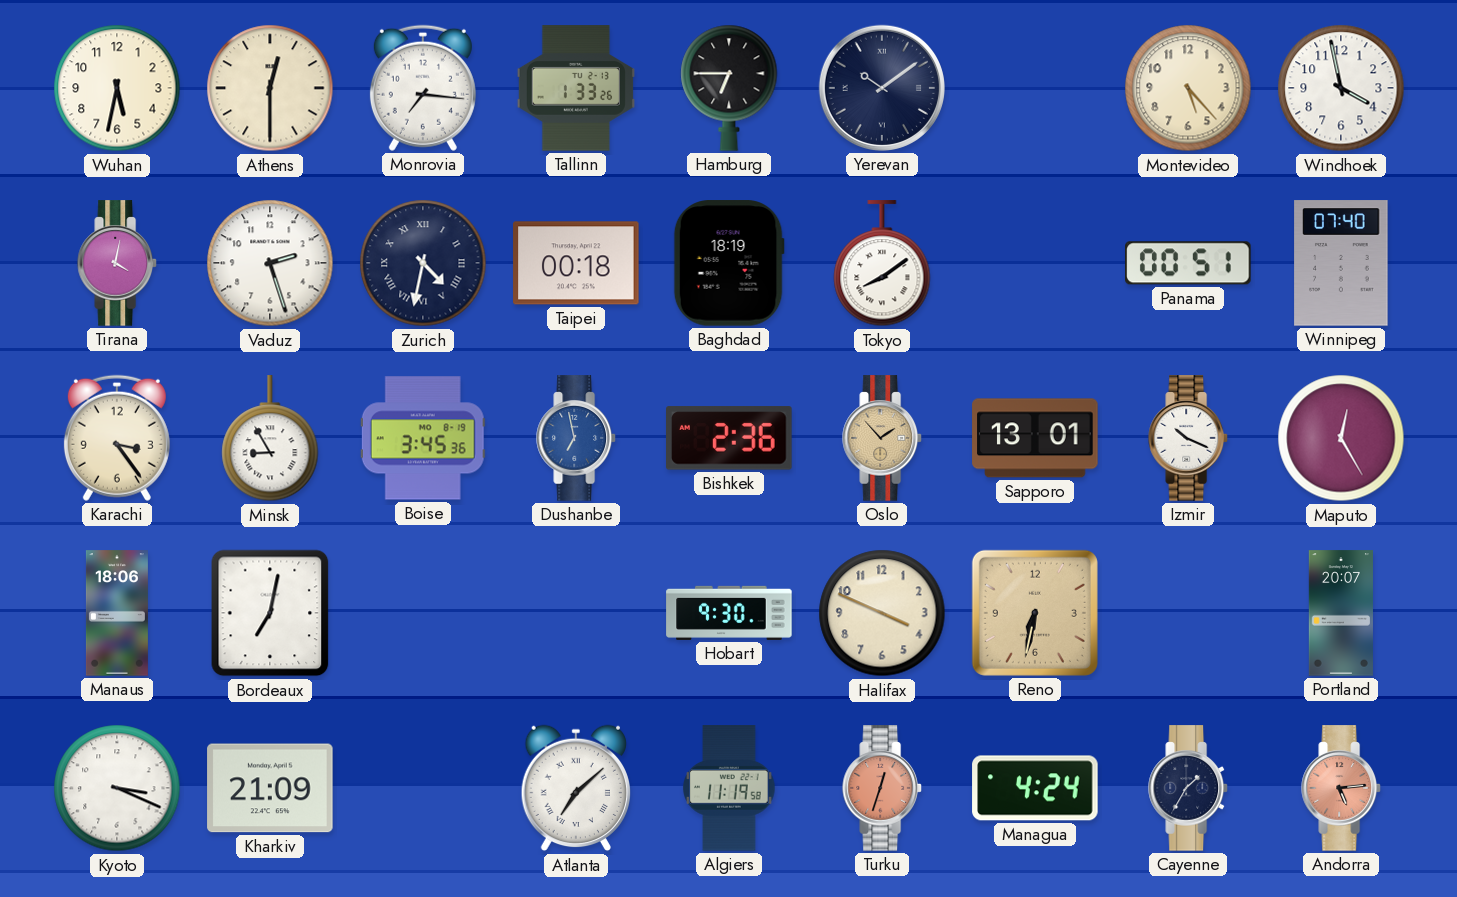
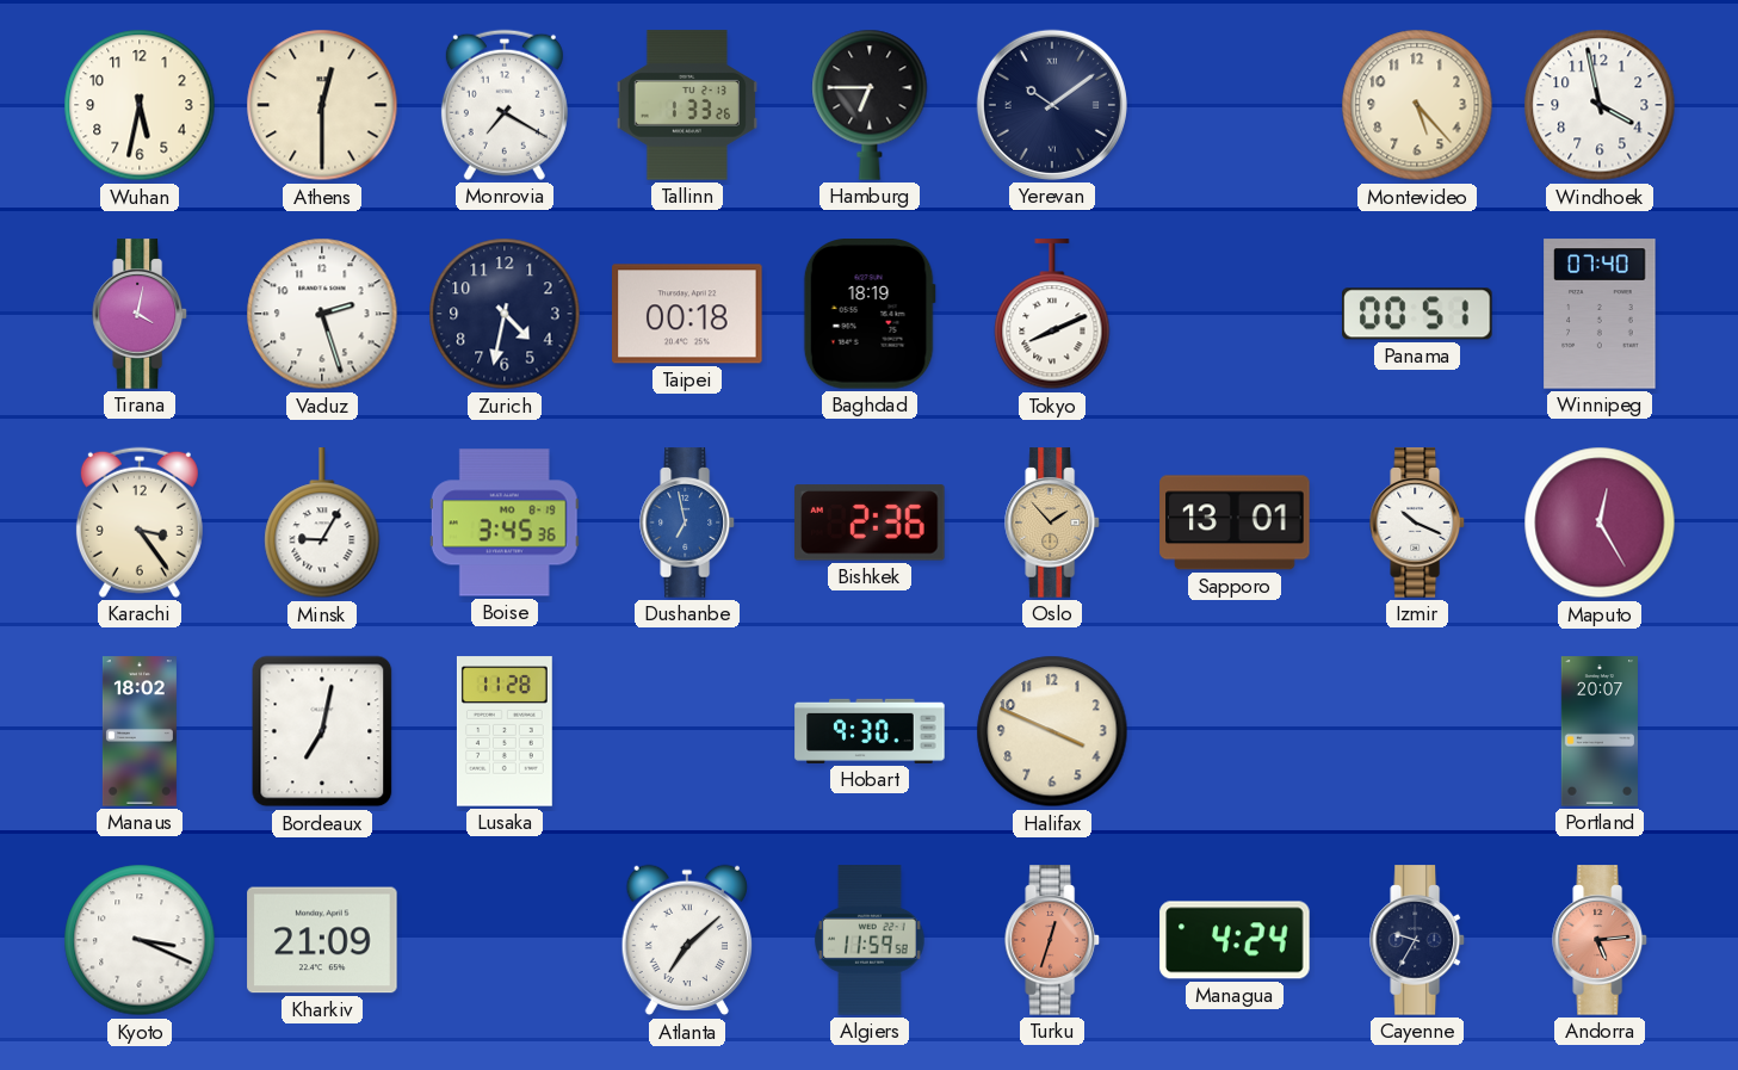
Monrovia: 7:16 -> 7:20 (505, 105)
Zurich numerals: Roman -> Arabic (505, 314)
Tokyo: 8:09 -> 8:11 (1052, 315)
Minsk: 8:55 -> 9:05 (322, 524)
Manaus: 18:06 -> 18:02 (140, 731)
Lusaka: none -> 11:28 (505, 731)
Reno: 6:32 -> none (1035, 613)
Algiers: 11:19 -> 11:59 (870, 940)
Cayenne: 1:35 -> 9:35 (1418, 940)
